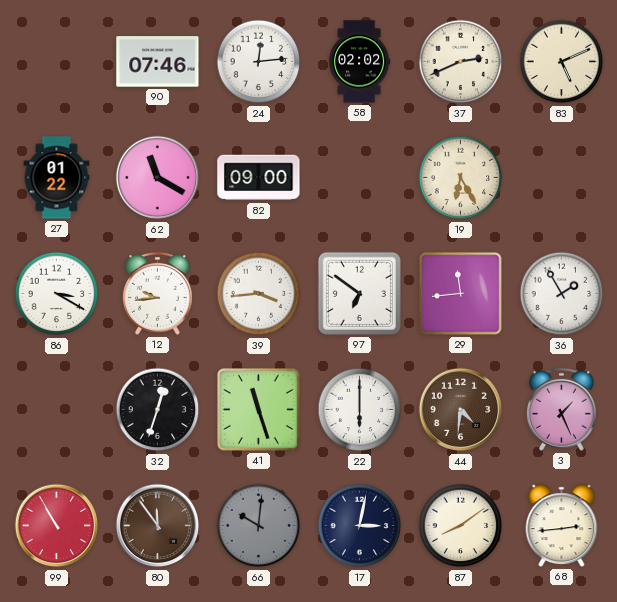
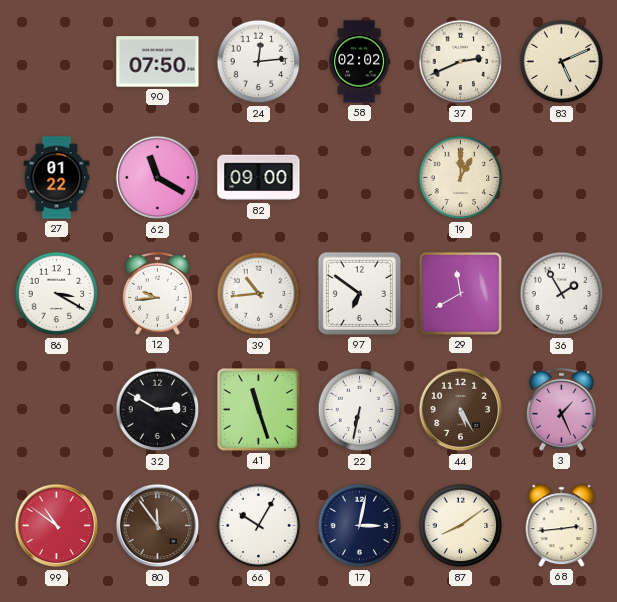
90: 07:46 -> 07:50 (158, 62)
19: 6:25 -> 1:00 (461, 178)
39: 3:44 -> 10:44 (259, 294)
29: 11:44 -> 11:40 (461, 294)
32: 12:33 -> 2:50 (158, 410)
22: 6:00 -> 6:32 (360, 410)
44: 4:31 -> 5:25 (461, 410)
99: 10:55 -> 10:51 (57, 526)
66: 10:01 -> 10:05 (259, 526)
66 dial: grey -> white (259, 526)
